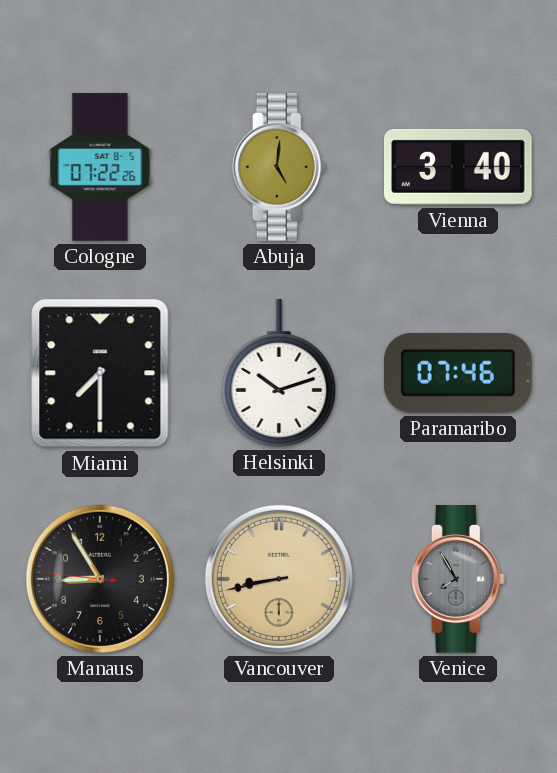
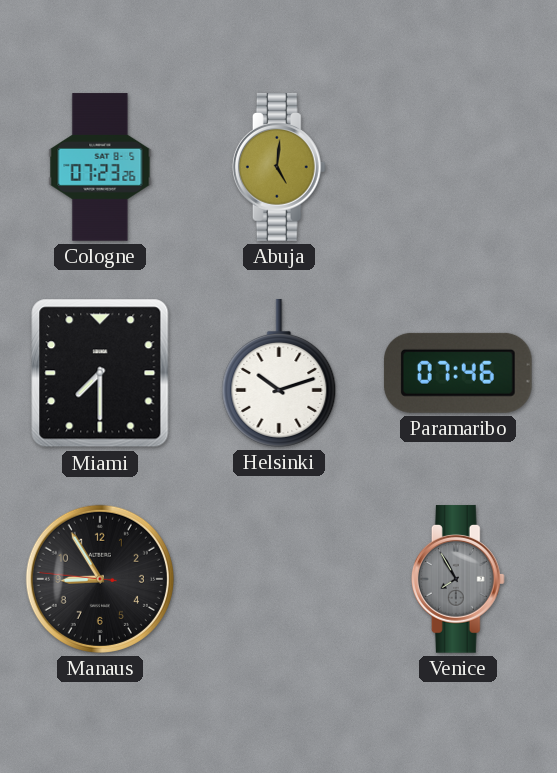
Cologne: 07:22 -> 07:23 (100, 167)
Vienna: 3:40 -> none (459, 167)
Vancouver: 8:43 -> none (279, 579)
